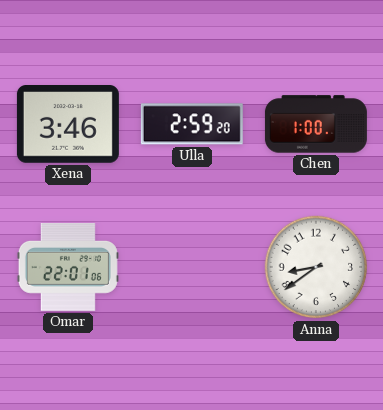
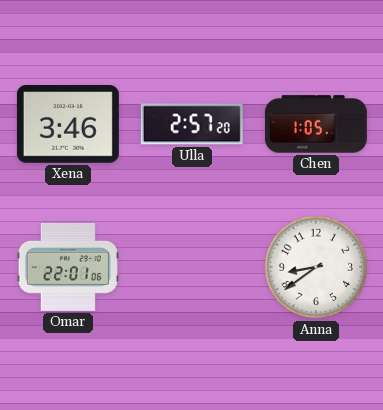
Ulla: 2:59 -> 2:57 (192, 124)
Chen: 1:00 -> 1:05 (316, 124)
